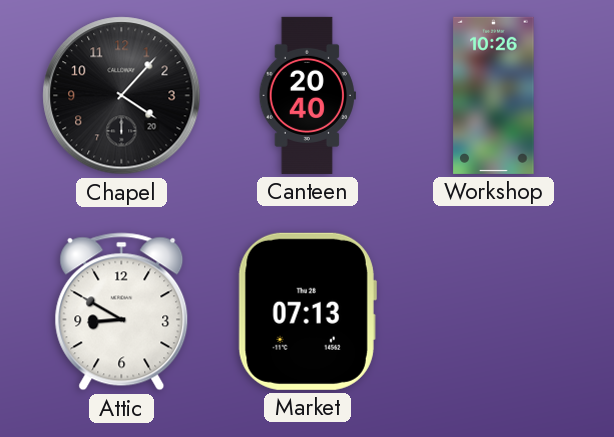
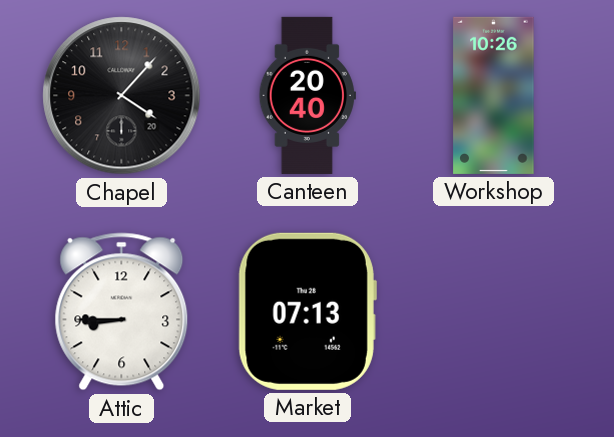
Attic: 8:50 -> 8:45 (122, 312)
